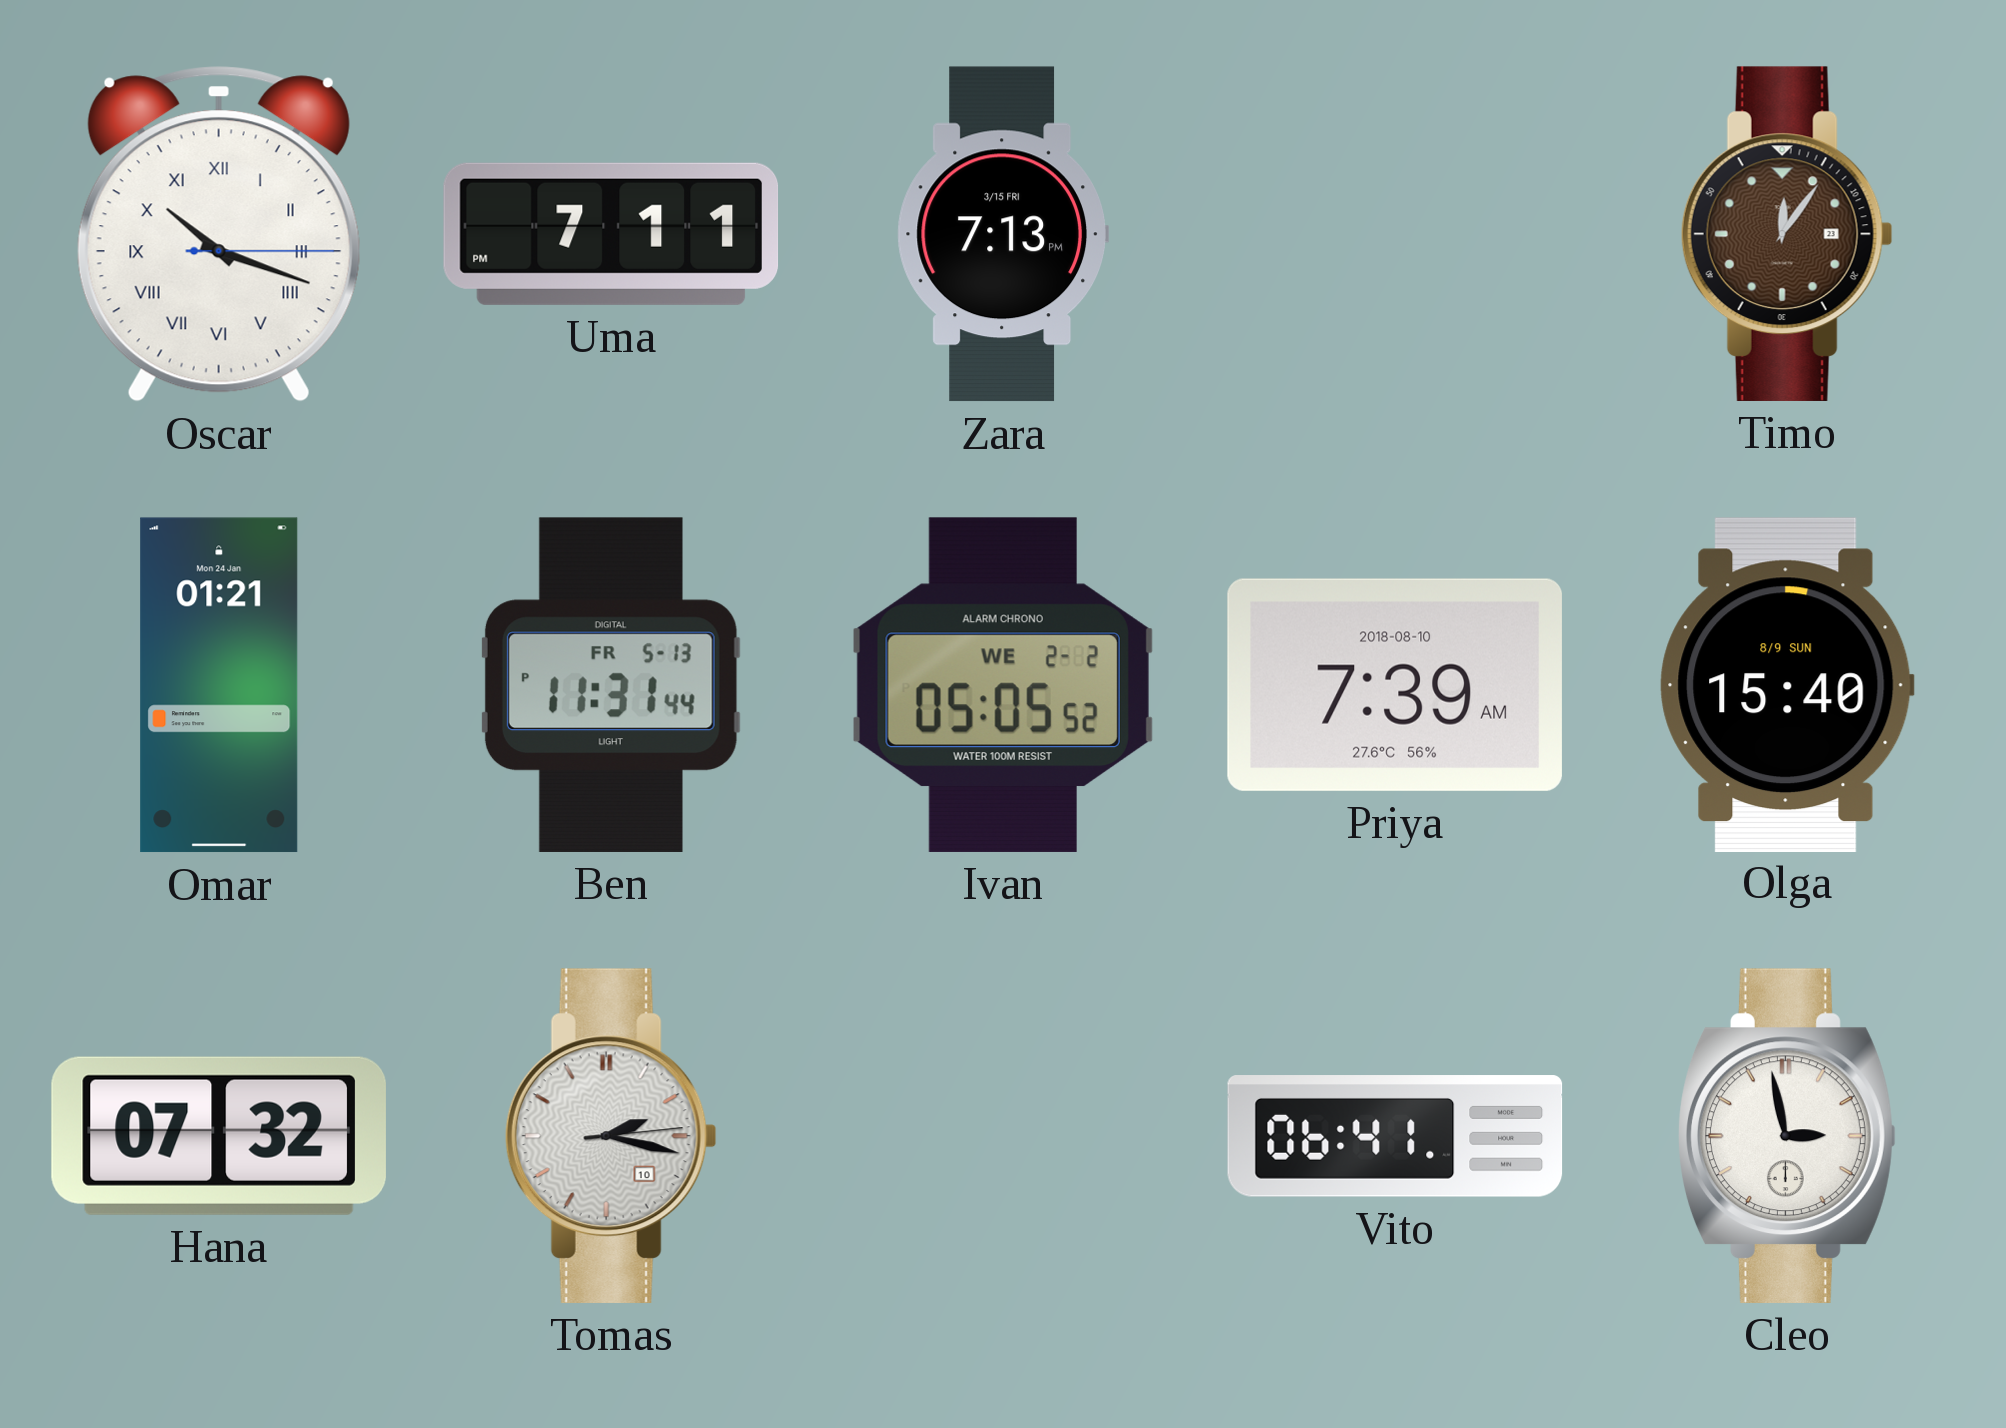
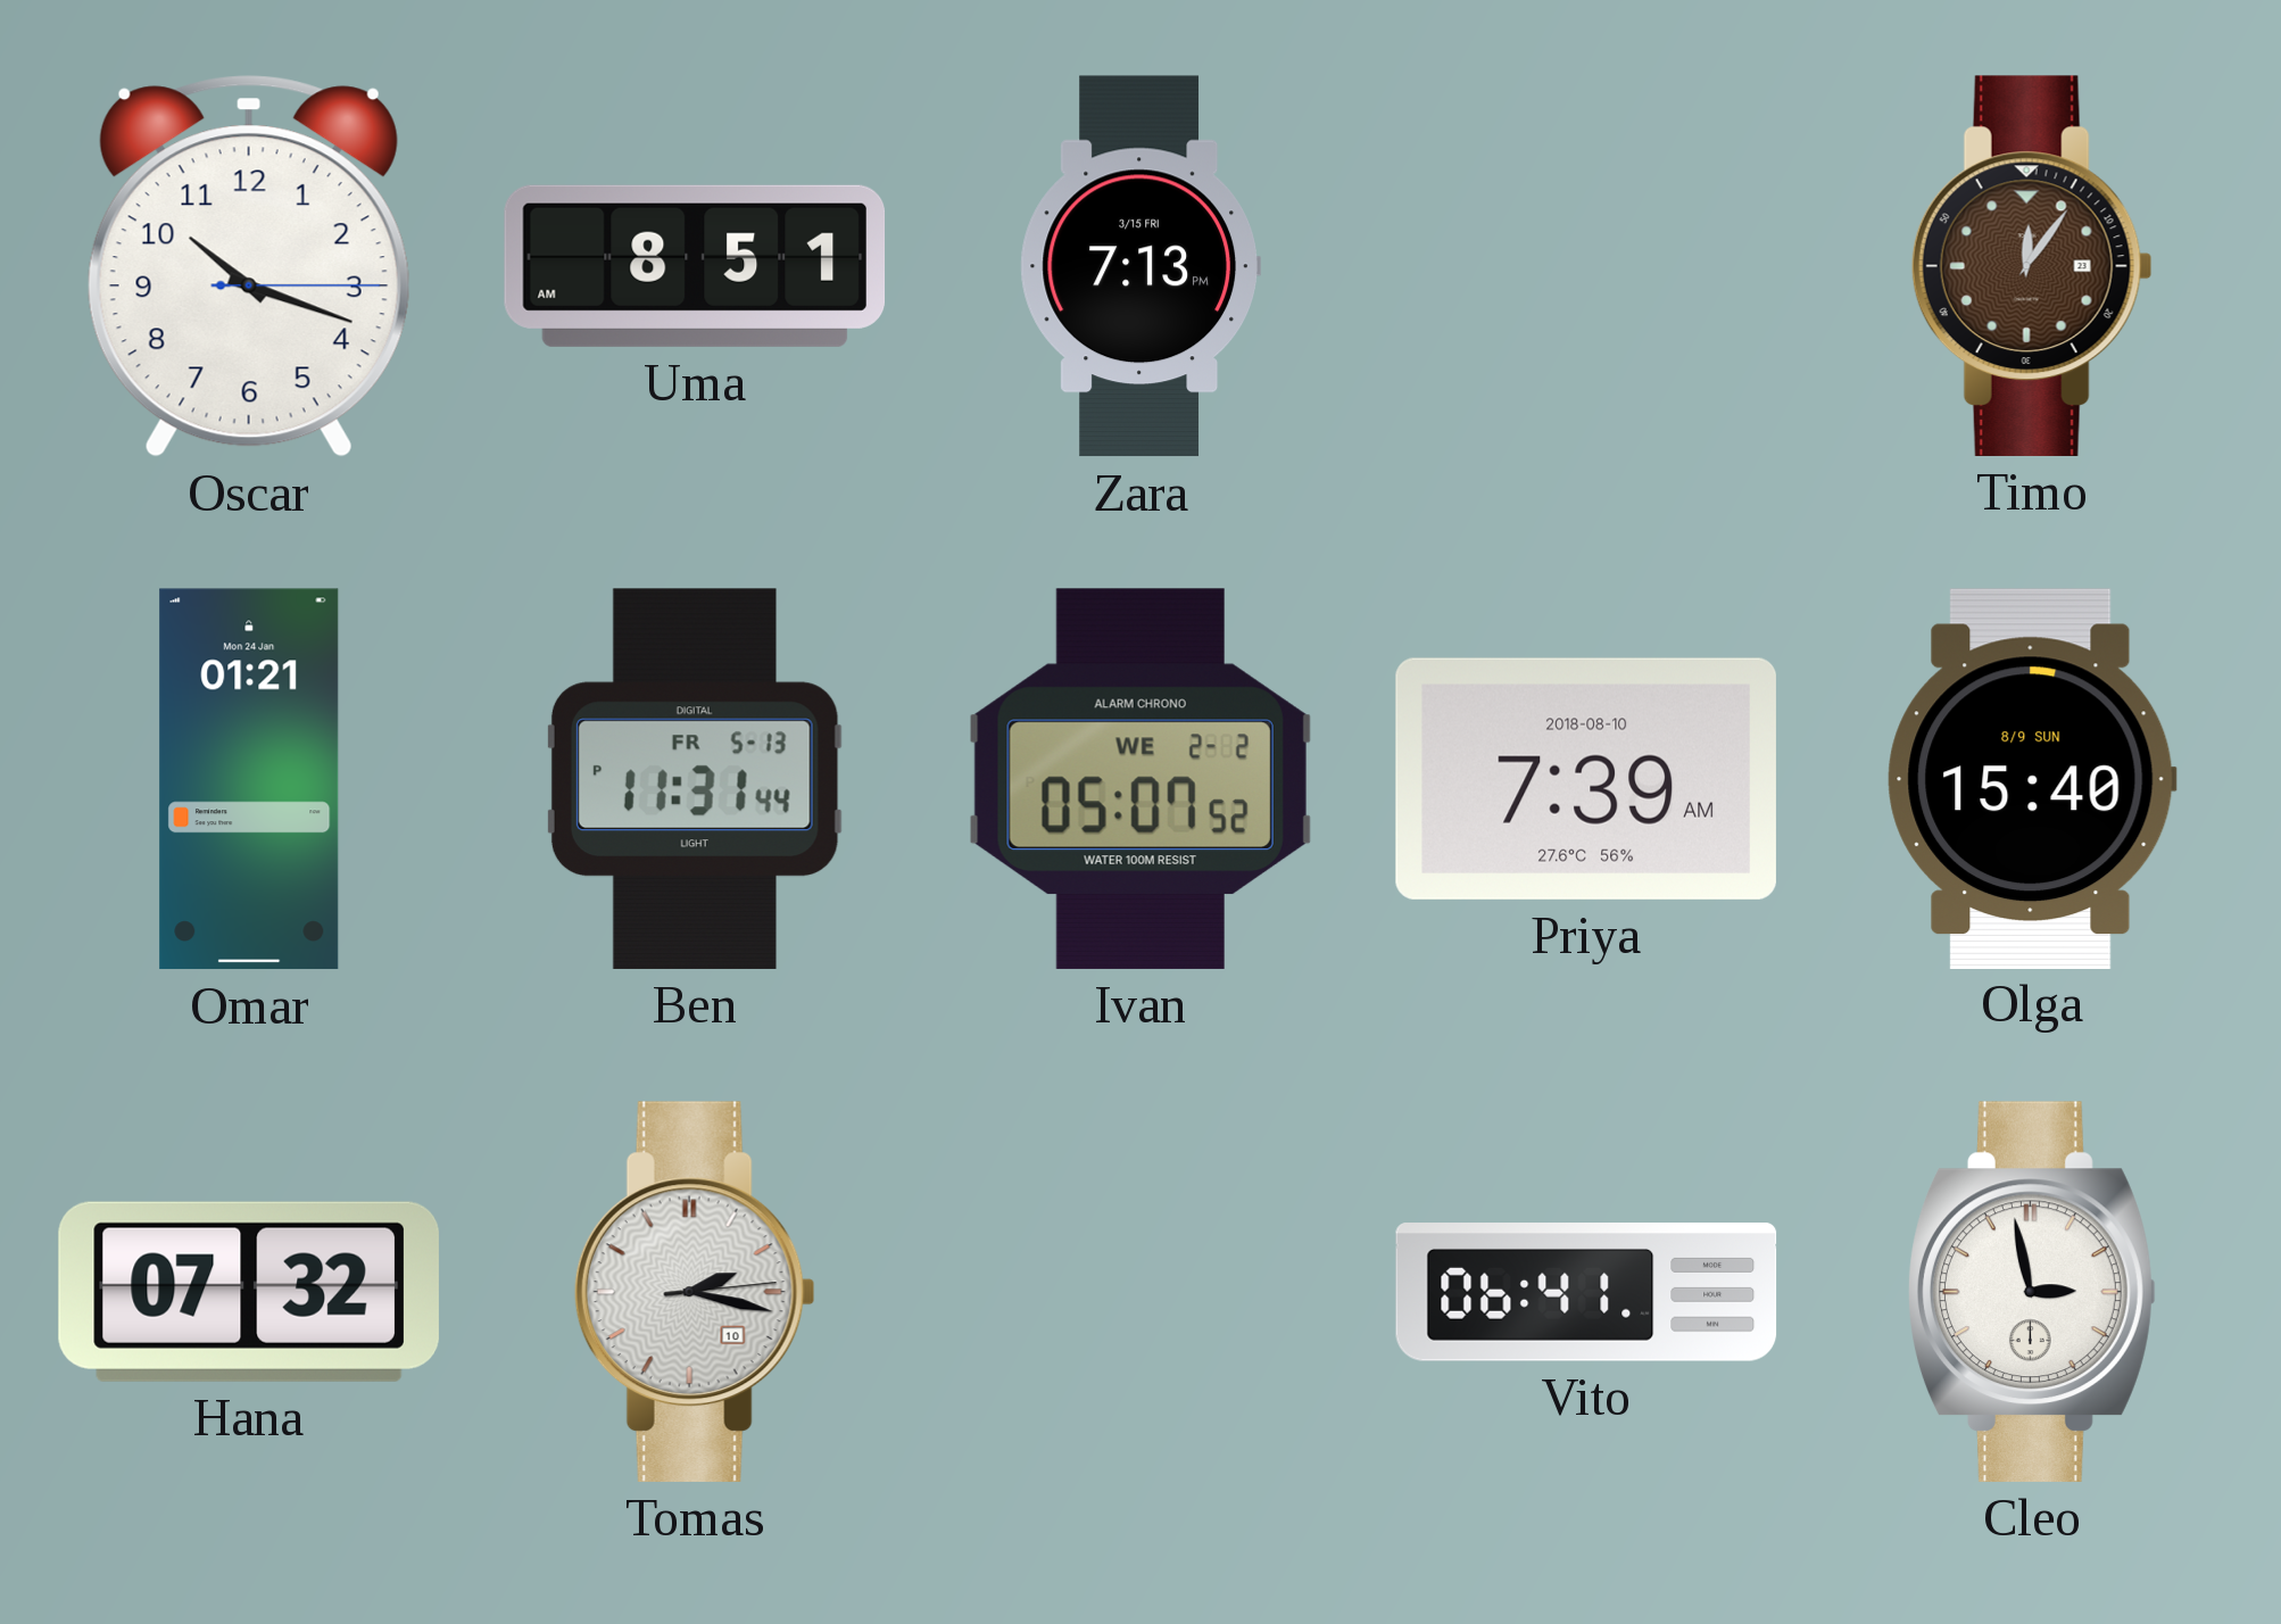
Oscar numerals: Roman -> Arabic (249, 266)
Uma: 7:11 -> 8:51 (695, 266)
Ivan: 05:05 -> 05:07 (1140, 779)
